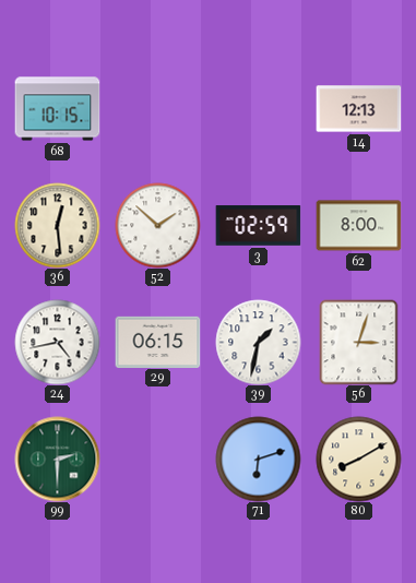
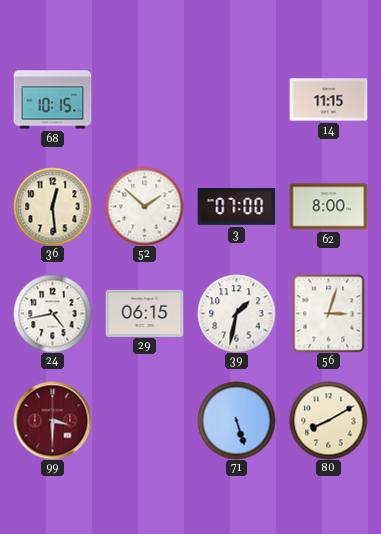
14: 12:13 -> 11:15 (328, 100)
3: 02:59 -> 07:00 (236, 207)
99: 2:30 -> 3:30 (52, 420)
99 dial: green -> burgundy (52, 420)
71: 6:12 -> 5:27 (236, 420)
